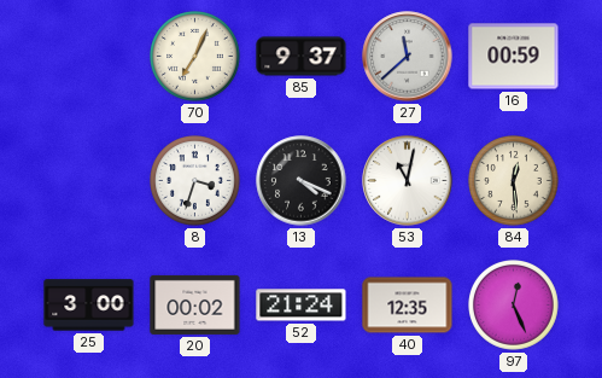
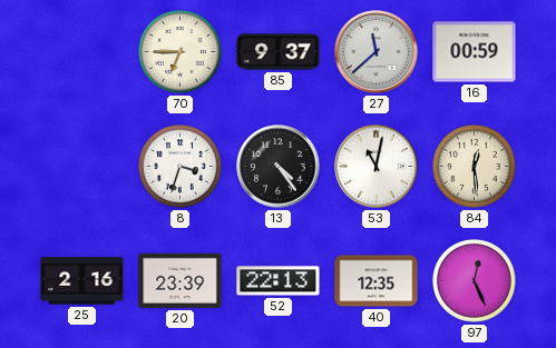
70: 7:04 -> 6:45 (181, 52)
13: 4:19 -> 4:24 (279, 167)
25: 3:00 -> 2:16 (82, 281)
20: 00:02 -> 23:39 (181, 280)
52: 21:24 -> 22:13 (279, 281)
